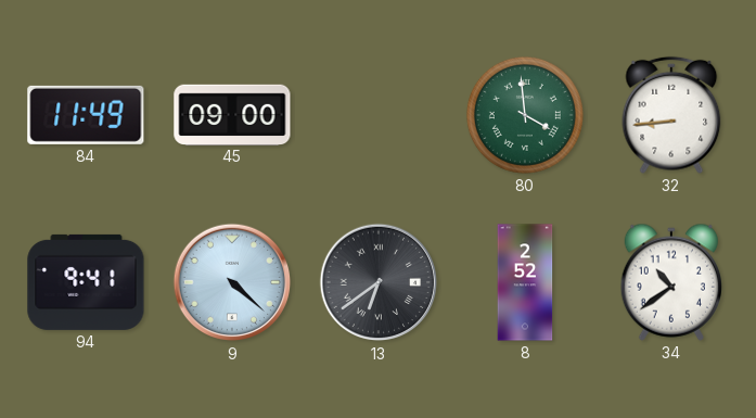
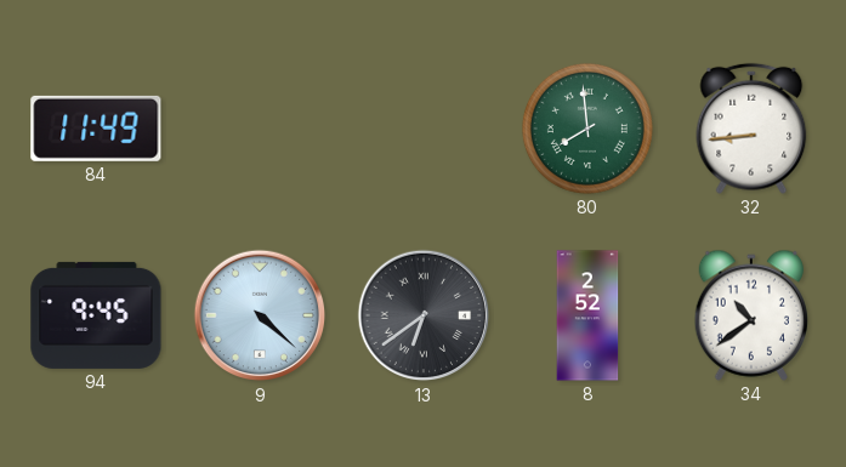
45: 09:00 -> none (232, 114)
80: 3:59 -> 7:59 (587, 129)
94: 9:41 -> 9:45 (96, 315)
